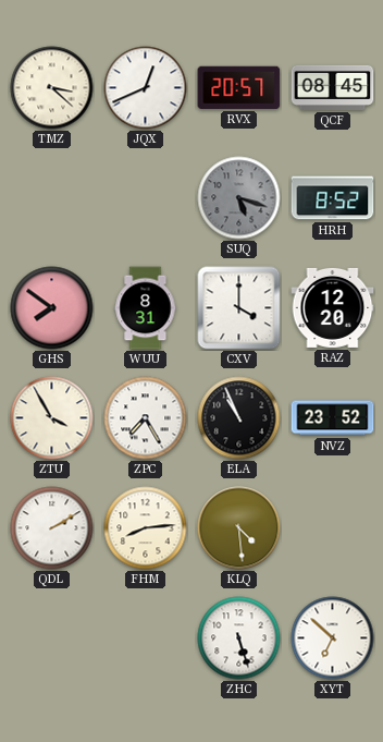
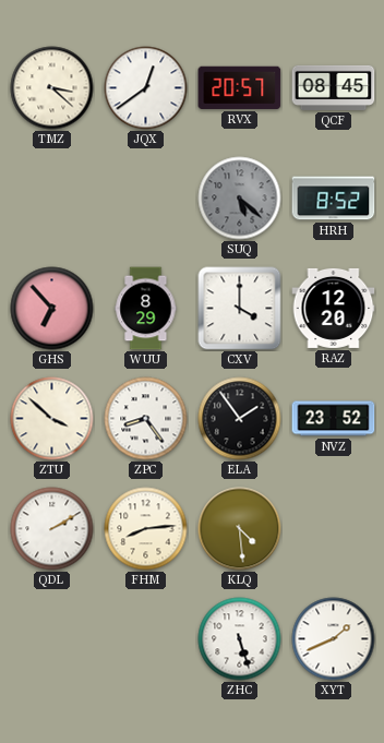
JQX: 12:41 -> 12:39 (146, 88)
SUQ: 5:18 -> 5:22 (240, 199)
GHS: 7:51 -> 6:53 (52, 309)
WUU: 8:31 -> 8:29 (146, 309)
ZTU: 3:55 -> 3:52 (52, 419)
ZPC: 7:25 -> 8:24 (146, 419)
ELA: 10:56 -> 1:54 (240, 419)
XYT: 6:52 -> 1:41 (334, 639)
